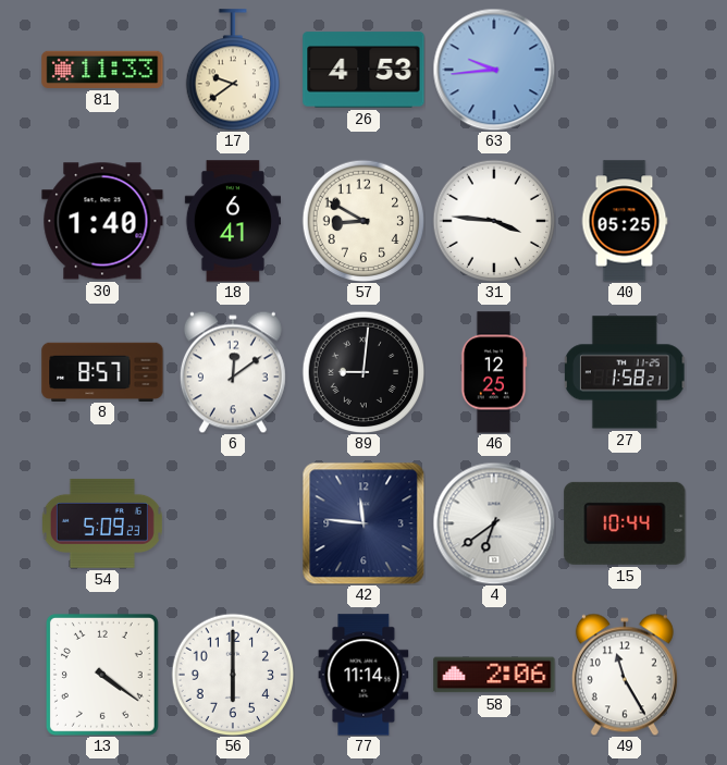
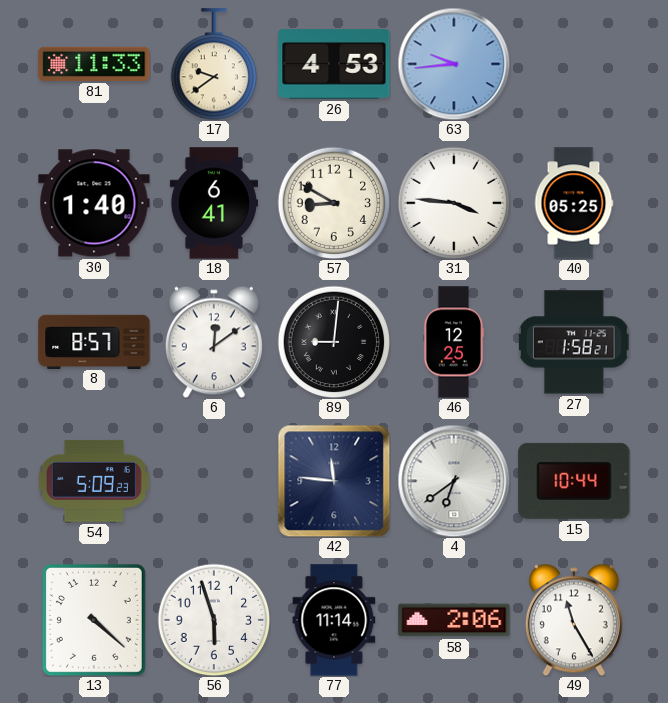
13: 4:21 -> 4:22 (94, 620)
56: 6:00 -> 5:57 (214, 620)
